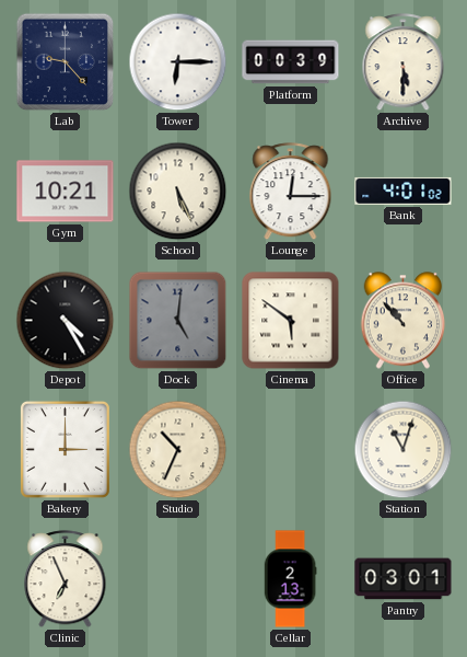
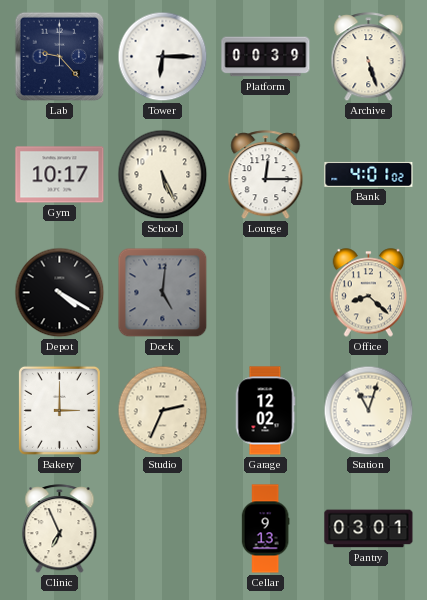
Archive: 5:30 -> 5:27 (369, 57)
Gym: 10:21 -> 10:17 (60, 175)
Depot: 4:25 -> 4:20 (60, 293)
Cinema: 5:51 -> none (291, 321)
Office: 10:53 -> 8:22 (369, 293)
Studio: 10:34 -> 2:34 (163, 411)
Garage: none -> 12:02 (265, 411)
Cellar: 2:13 -> 9:13 (265, 529)
